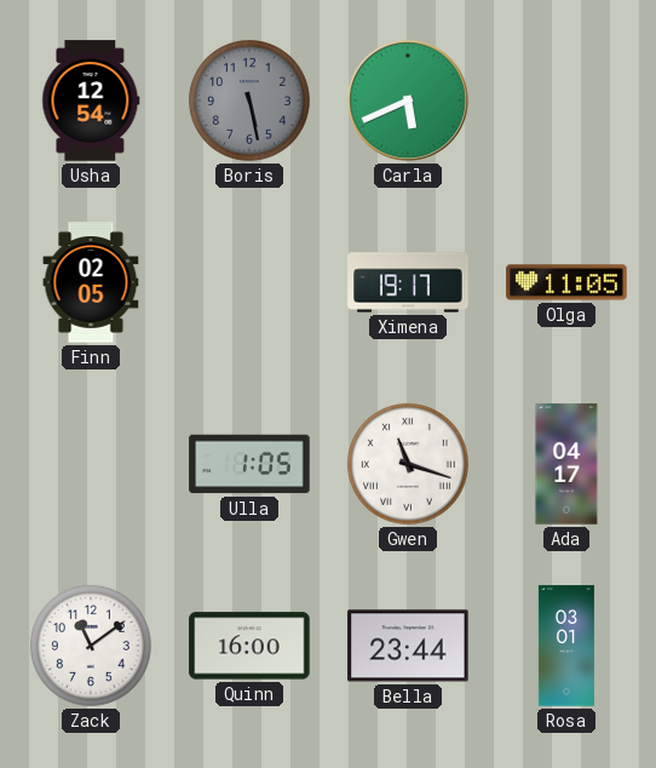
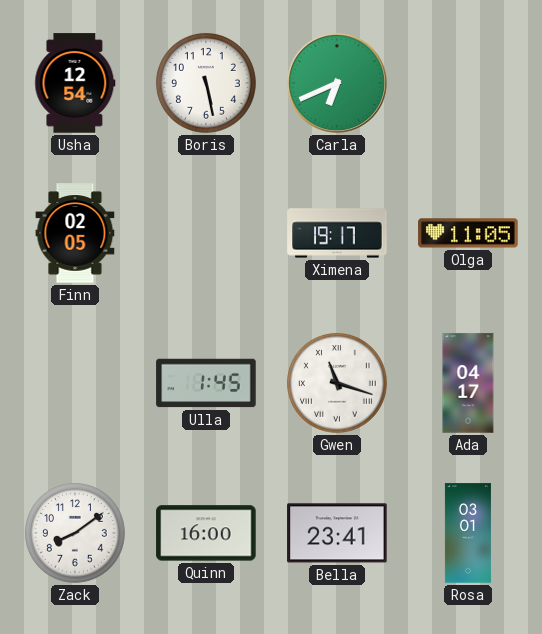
Boris dial: grey -> white (206, 83)
Carla: 5:41 -> 6:41 (337, 83)
Ulla: 1:05 -> 1:45 (206, 383)
Zack: 11:09 -> 8:09 (75, 533)
Bella: 23:44 -> 23:41 (337, 533)
